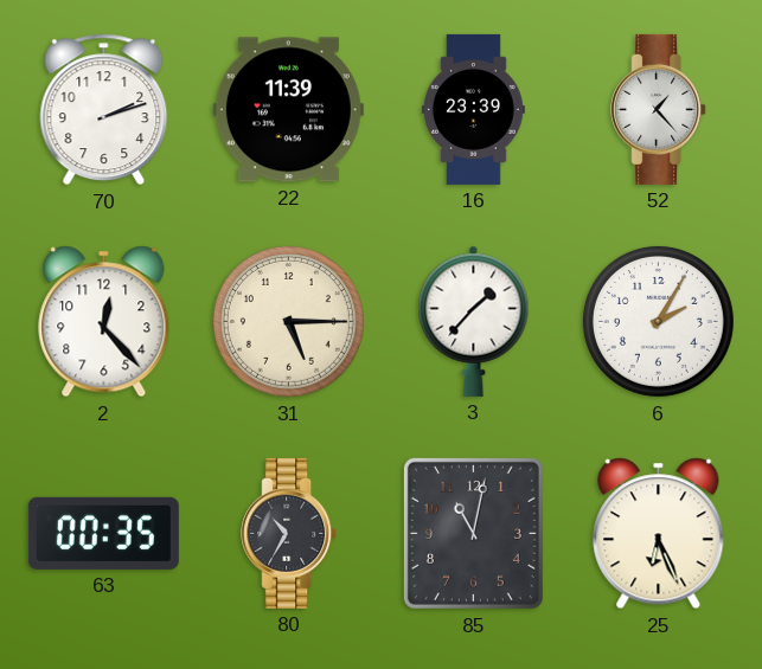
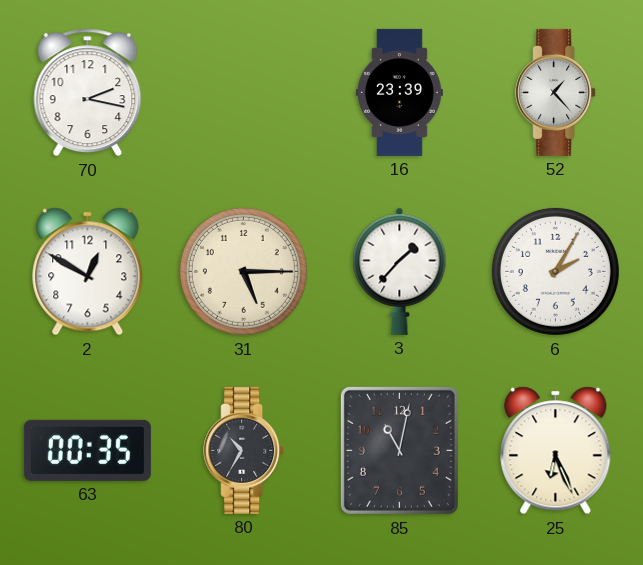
70: 2:12 -> 2:17 (88, 93)
22: 11:39 -> none (288, 110)
2: 12:23 -> 12:50 (88, 272)
